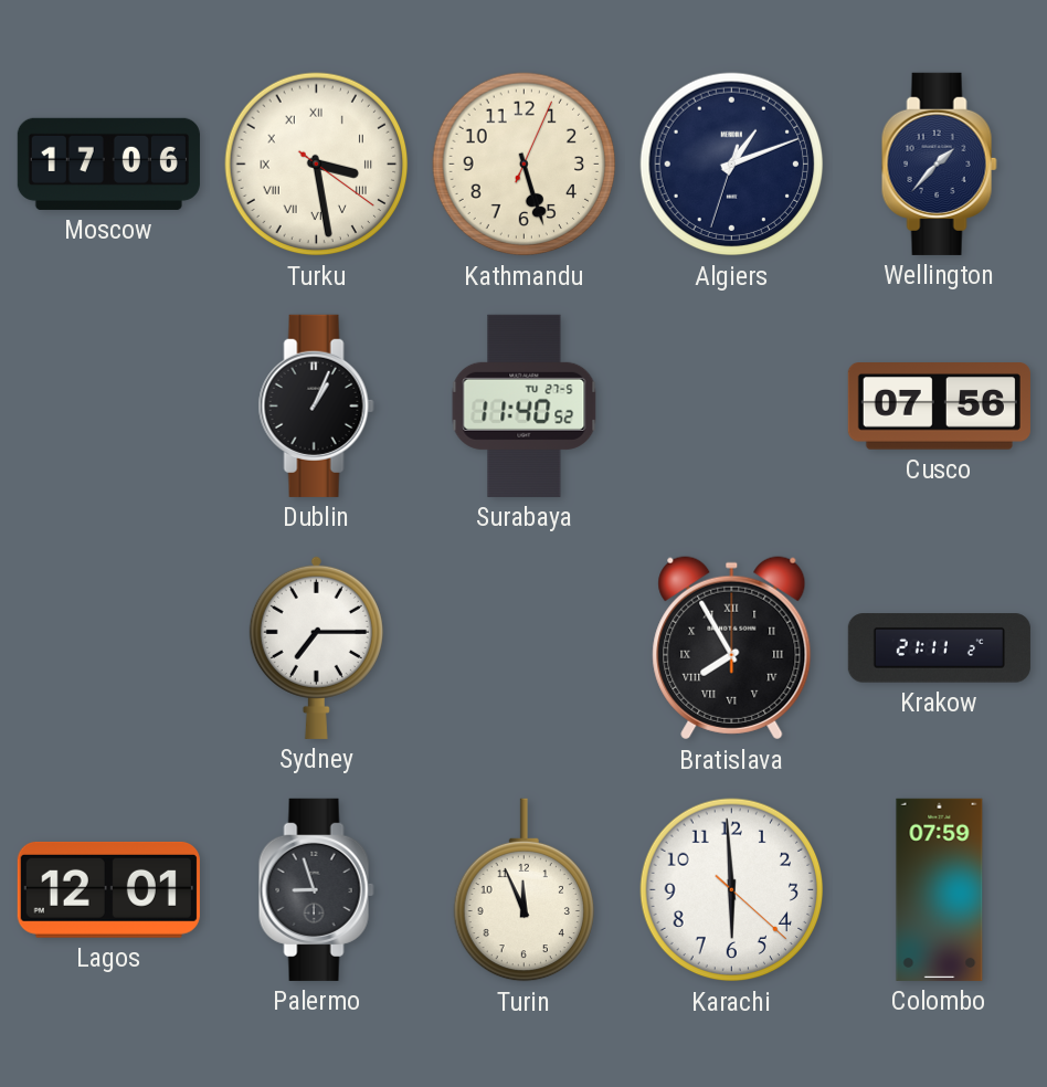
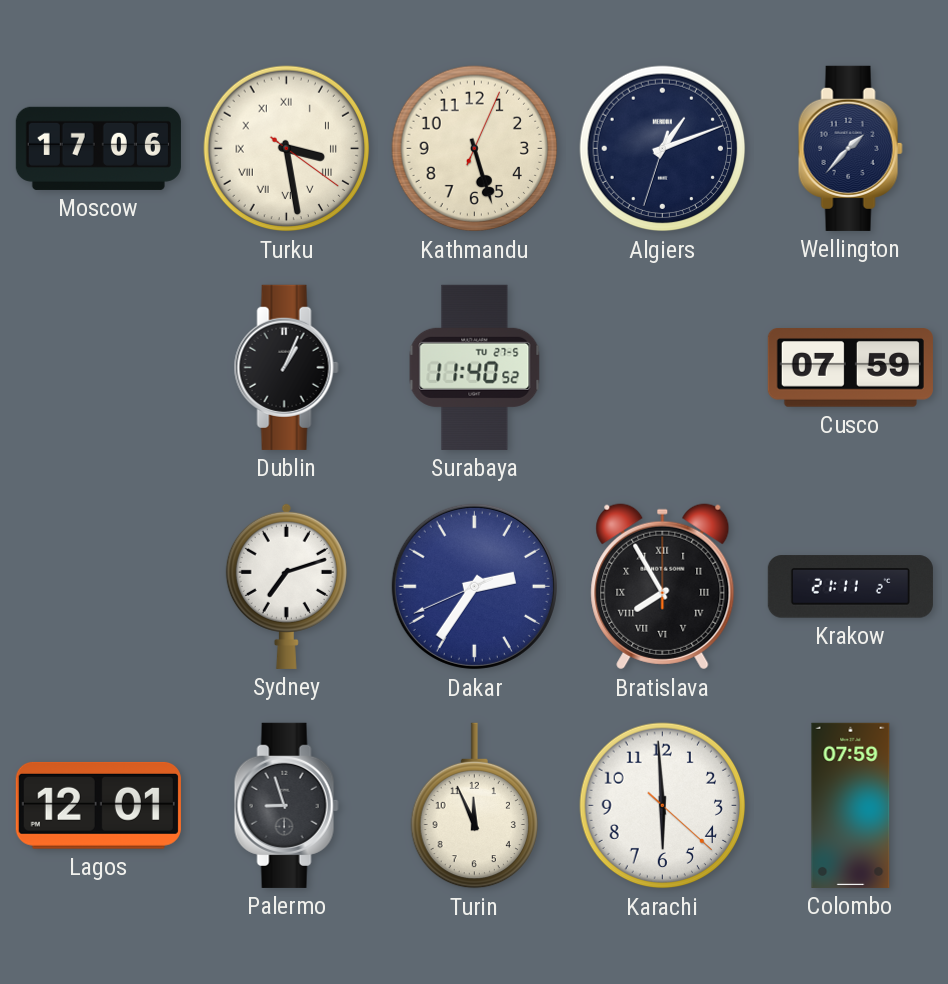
Cusco: 07:56 -> 07:59 (850, 368)
Sydney: 7:15 -> 7:12 (286, 586)
Dakar: none -> 2:35 (474, 586)
